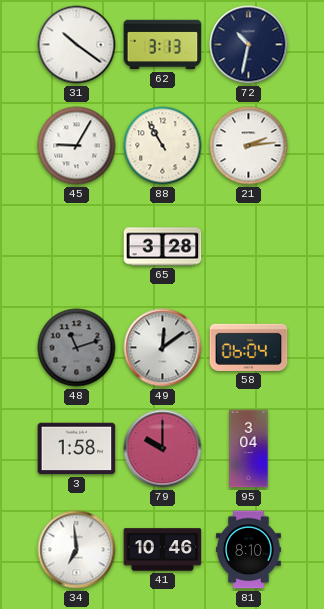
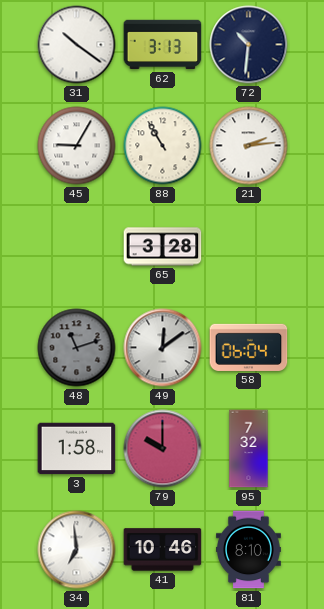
72: 10:32 -> 10:31 (249, 45)
95: 3:04 -> 7:32 (249, 449)
